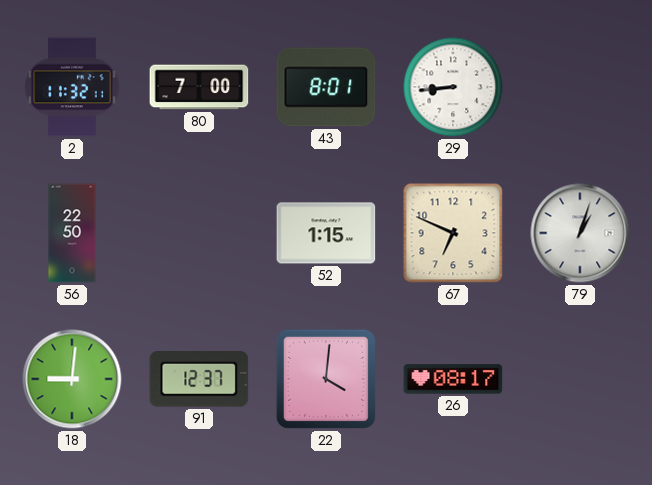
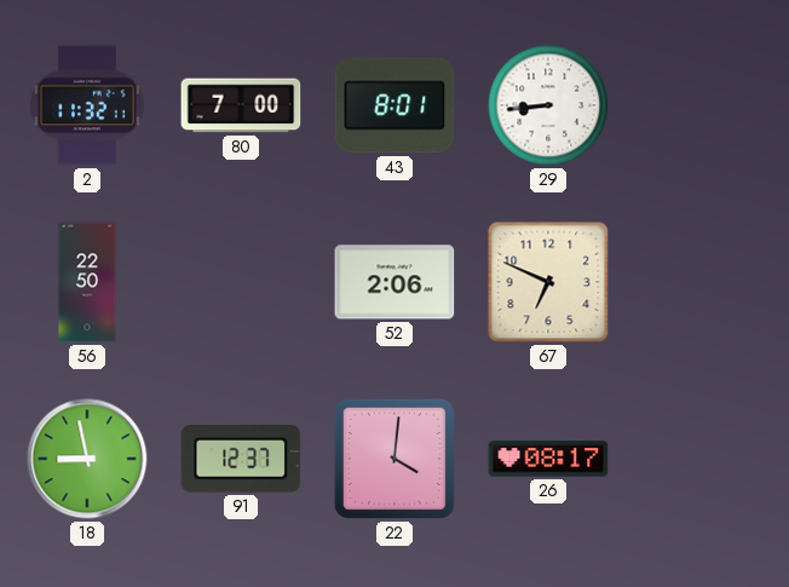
52: 1:15 -> 2:06 (394, 282)
79: 1:03 -> none (580, 233)
18: 9:01 -> 8:58 (87, 459)
